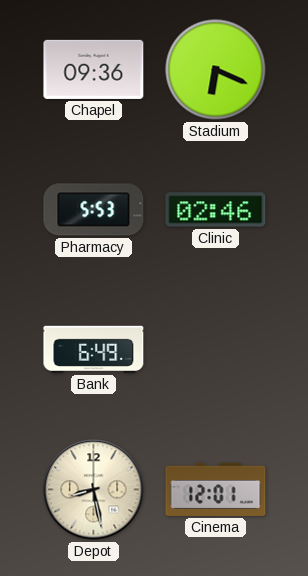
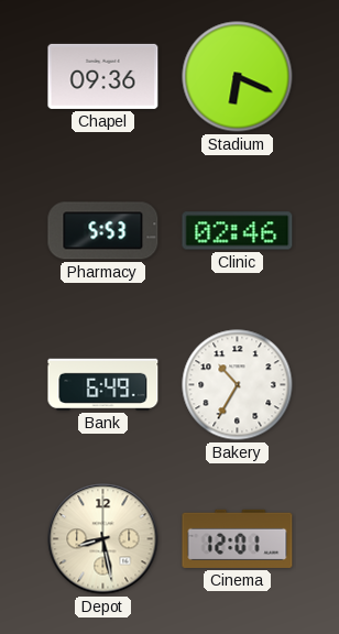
Bakery: none -> 10:35 (238, 385)
